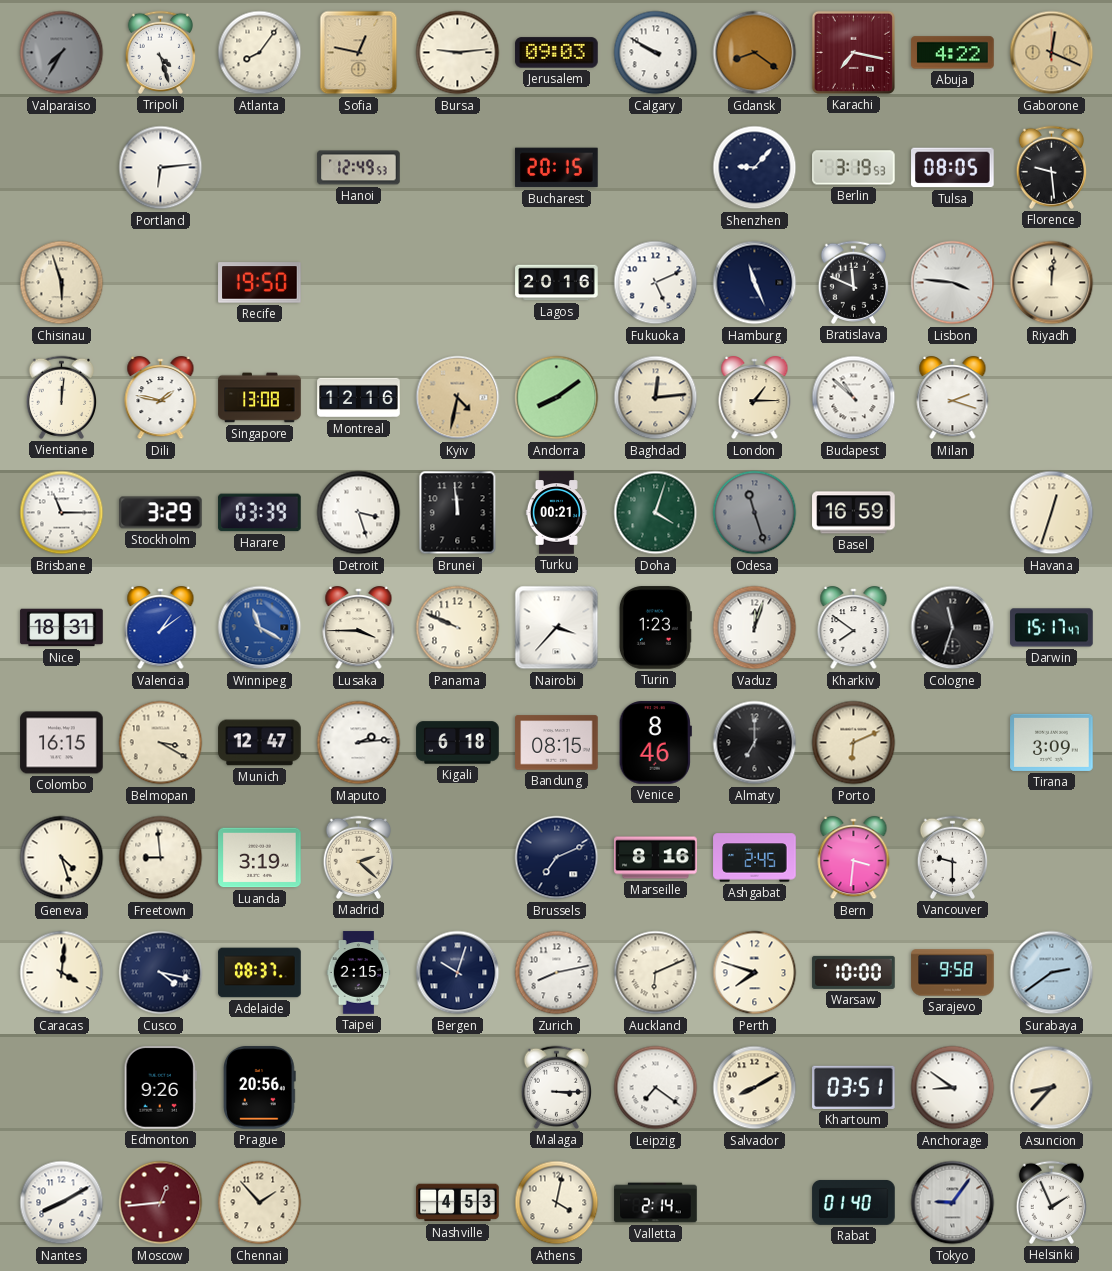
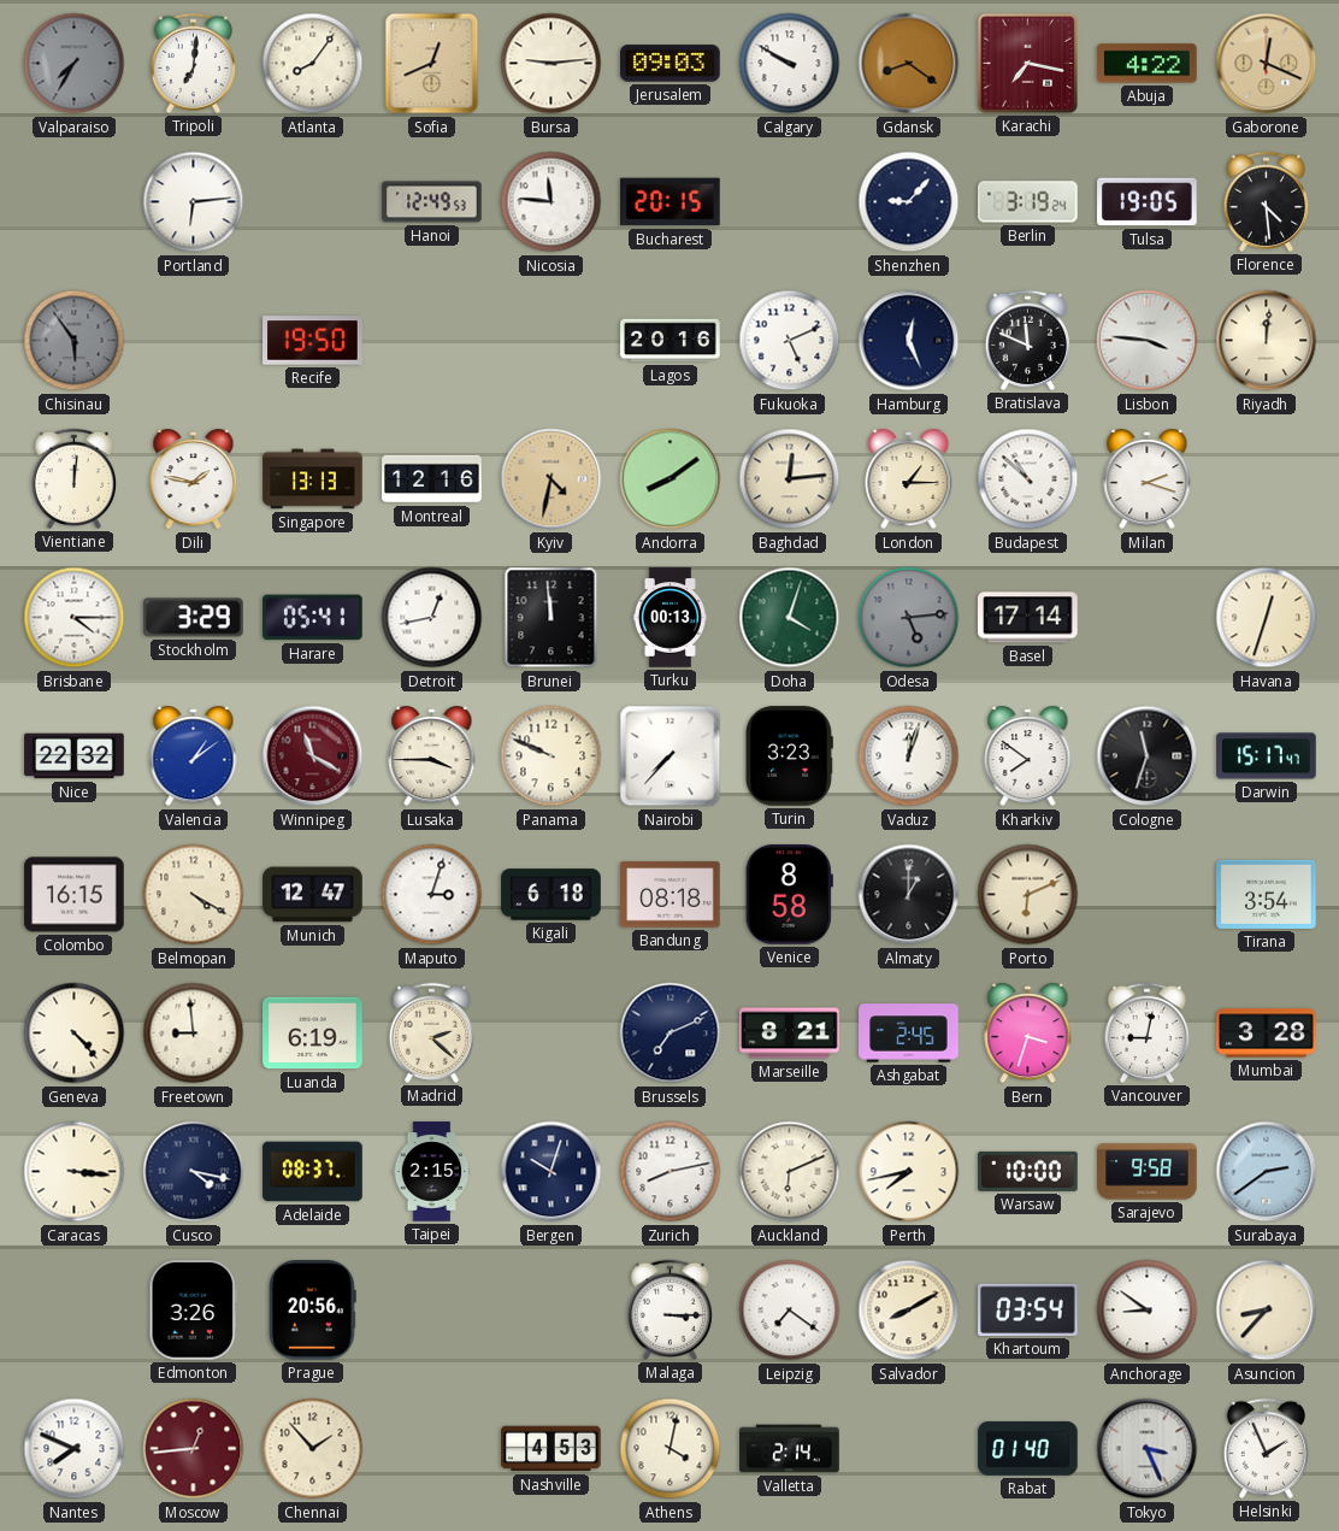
Tripoli: 4:27 -> 7:01 (193, 63)
Sofia: 12:47 -> 12:41 (432, 64)
Nicosia: none -> 11:46 (551, 202)
Berlin: 3:19:53 -> 3:19:24 (1028, 202)
Tulsa: 08:05 -> 19:05 (1148, 202)
Florence: 9:29 -> 4:29 (1266, 201)
Chisinau: 5:57 -> 5:54 (75, 341)
Chisinau dial: cream -> grey (75, 341)
Hamburg: 11:26 -> 12:26 (909, 341)
Singapore: 13:08 -> 13:13 (313, 479)
Brisbane: 11:15 -> 4:15 (75, 618)
Harare: 03:39 -> 05:41 (313, 618)
Detroit: 3:27 -> 12:43 (432, 618)
Turku: 00:21 -> 00:13 (669, 618)
Odesa: 11:27 -> 5:14 (909, 618)
Basel: 16:59 -> 17:14 (1028, 618)
Nice: 18:31 -> 22:32 (75, 756)
Winnipeg dial: blue -> burgundy (313, 756)
Nairobi: 3:37 -> 7:37 (671, 756)
Turin: 1:23 -> 3:23 (789, 756)
Belmopan: 3:20 -> 4:20 (194, 895)
Maputo: 2:14 -> 3:03 (432, 895)
Bandung: 08:15 -> 08:18 (671, 895)
Venice: 8:46 -> 8:58 (789, 895)
Almaty: 7:00 -> 1:00 (909, 895)
Tirana: 3:09 -> 3:54 (1267, 894)
Geneva: 4:27 -> 4:23 (75, 1034)
Luanda: 3:19 -> 6:19 (313, 1034)
Marseille: 8:16 -> 8:21 (790, 1034)
Bern: 3:31 -> 3:33 (1028, 1035)
Vancouver: 9:30 -> 9:02 (1146, 1032)
Mumbai: none -> 3:28 (1267, 1034)
Caracas: 4:01 -> 3:16 (75, 1172)
Perth: 7:48 -> 7:43 (909, 1172)
Edmonton: 9:26 -> 3:26 (193, 1311)
Khartoum: 03:51 -> 03:54 (1028, 1309)
Nantes: 8:10 -> 7:49 (75, 1449)
Tokyo: 9:06 -> 3:26 (1148, 1449)
